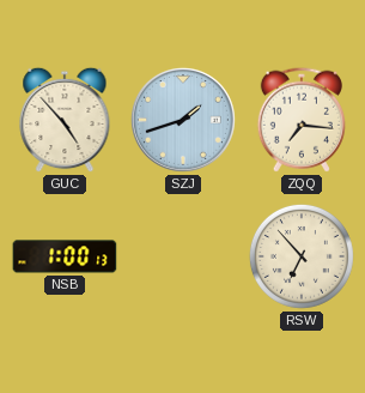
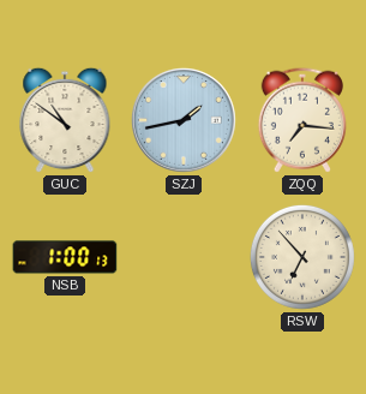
GUC: 4:53 -> 10:51 (65, 120)
SZJ: 1:42 -> 1:43 (184, 120)
